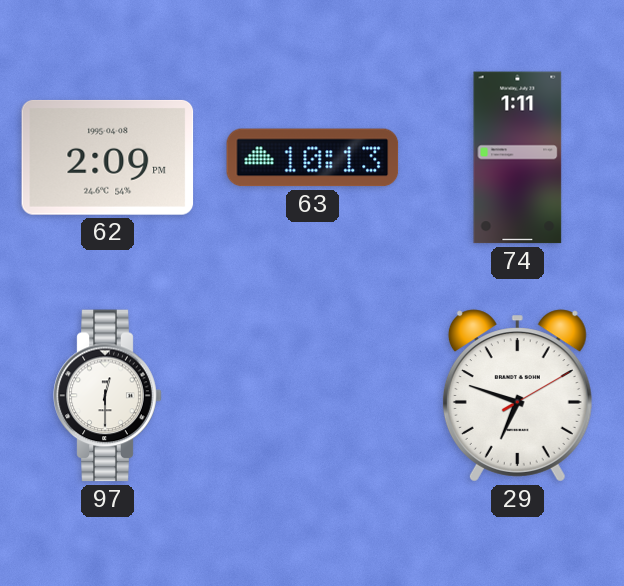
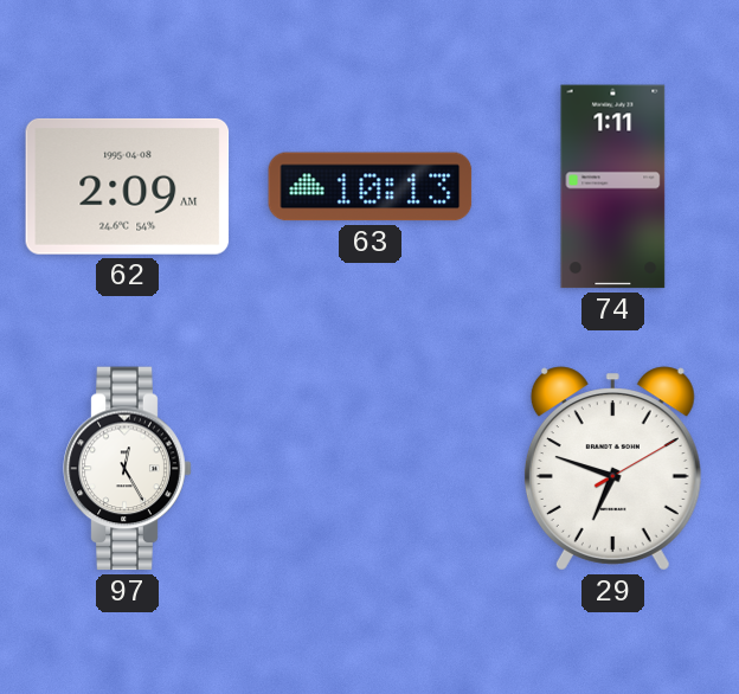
62: 2:09 PM -> 2:09 AM (128, 186)
97: 12:30 -> 12:25 (128, 469)
